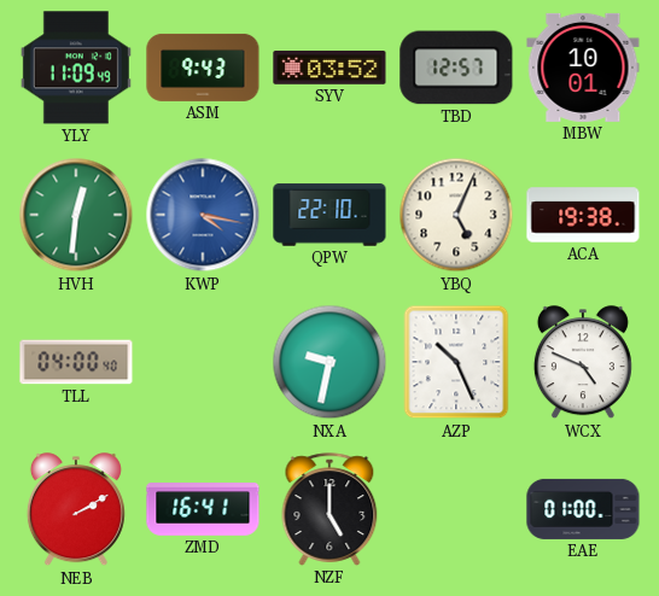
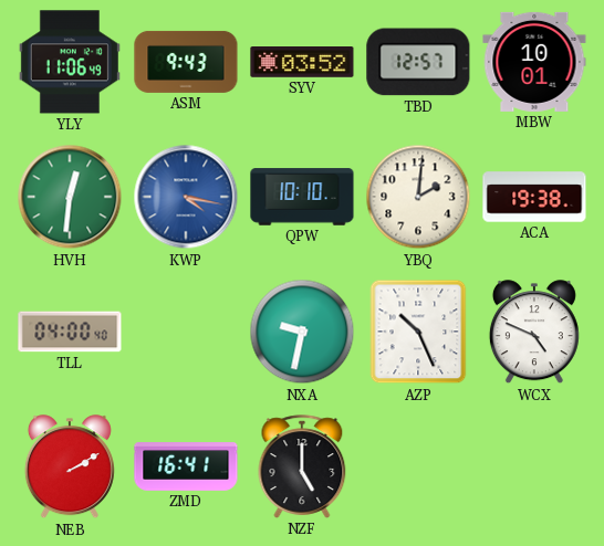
YLY: 11:09 -> 11:06 (70, 62)
QPW: 22:10 -> 10:10 (302, 197)
YBQ: 5:04 -> 2:01 (418, 197)
EAE: 01:00 -> none (583, 509)
